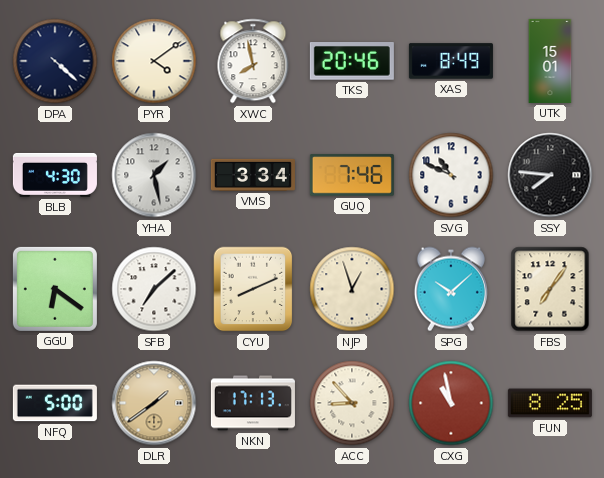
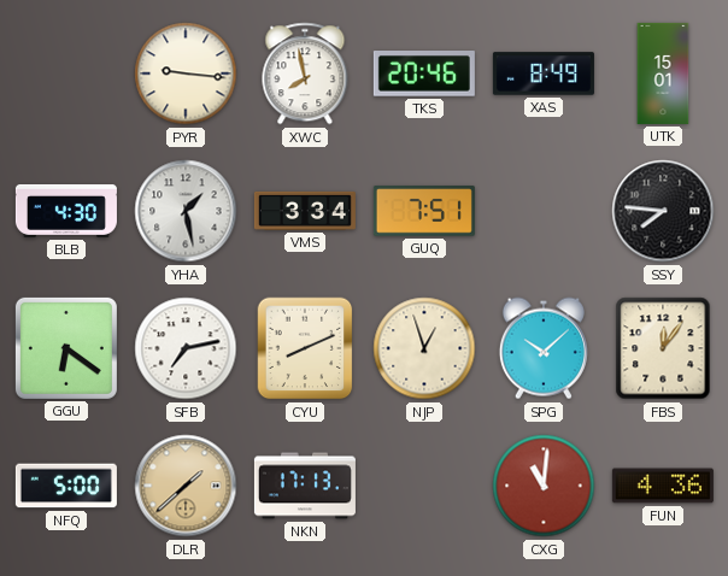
DPA: 4:22 -> none (55, 61)
PYR: 4:09 -> 9:16 (186, 74)
GUQ: 7:46 -> 7:51 (424, 211)
SVG: 10:49 -> none (451, 175)
SFB: 7:08 -> 7:13 (186, 348)
FBS: 7:06 -> 12:06 (663, 348)
DLR: 1:39 -> 1:38 (186, 486)
ACC: 8:53 -> none (352, 403)
CXG: 10:58 -> 11:01 (544, 486)
FUN: 8:25 -> 4:36 (663, 486)
